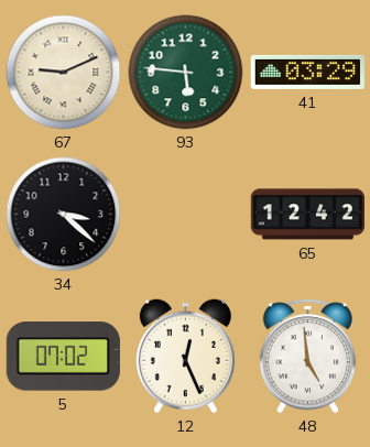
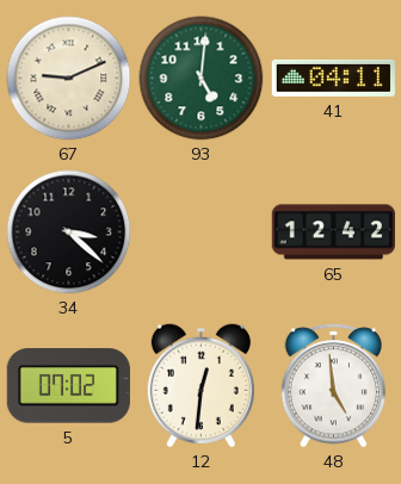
93: 5:46 -> 5:01 (202, 79)
41: 03:29 -> 04:11 (333, 77)
12: 12:26 -> 12:31 (200, 386)
